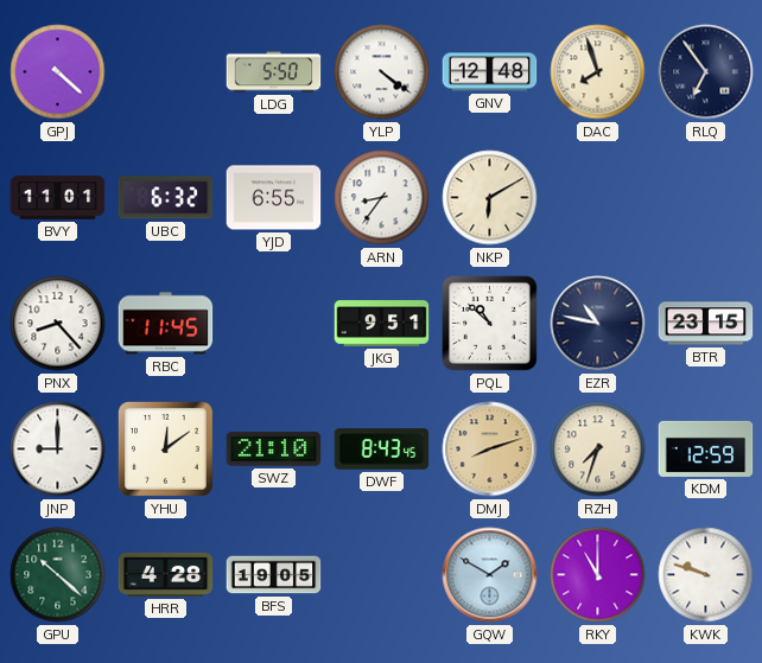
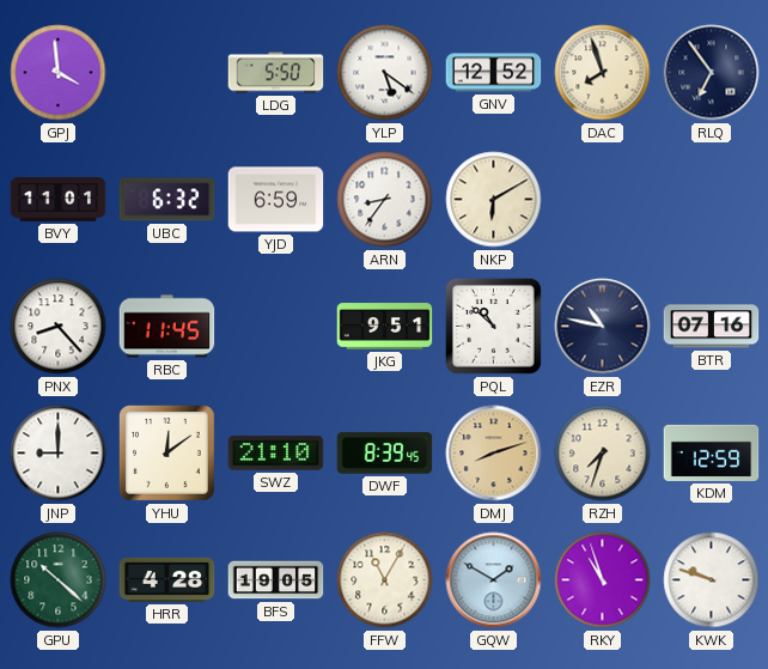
GPJ: 4:22 -> 3:59 (59, 73)
YLP: 4:21 -> 5:21 (385, 73)
GNV: 12:48 -> 12:52 (494, 73)
YJD: 6:55 -> 6:59 (276, 200)
BTR: 23:15 -> 07:16 (712, 327)
DWF: 8:43 -> 8:39 (385, 454)
FFW: none -> 11:05 (385, 580)
RKY: 11:00 -> 10:57 (603, 580)
